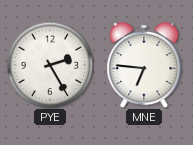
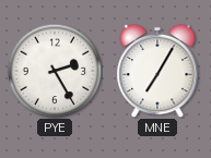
MNE: 6:46 -> 7:05 (157, 71)
